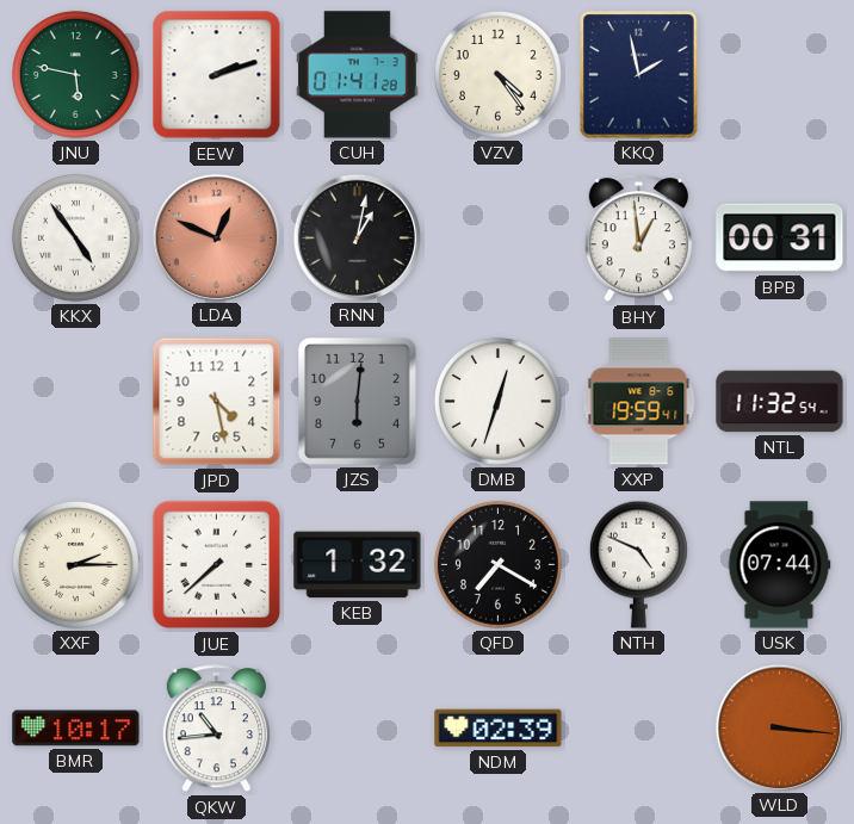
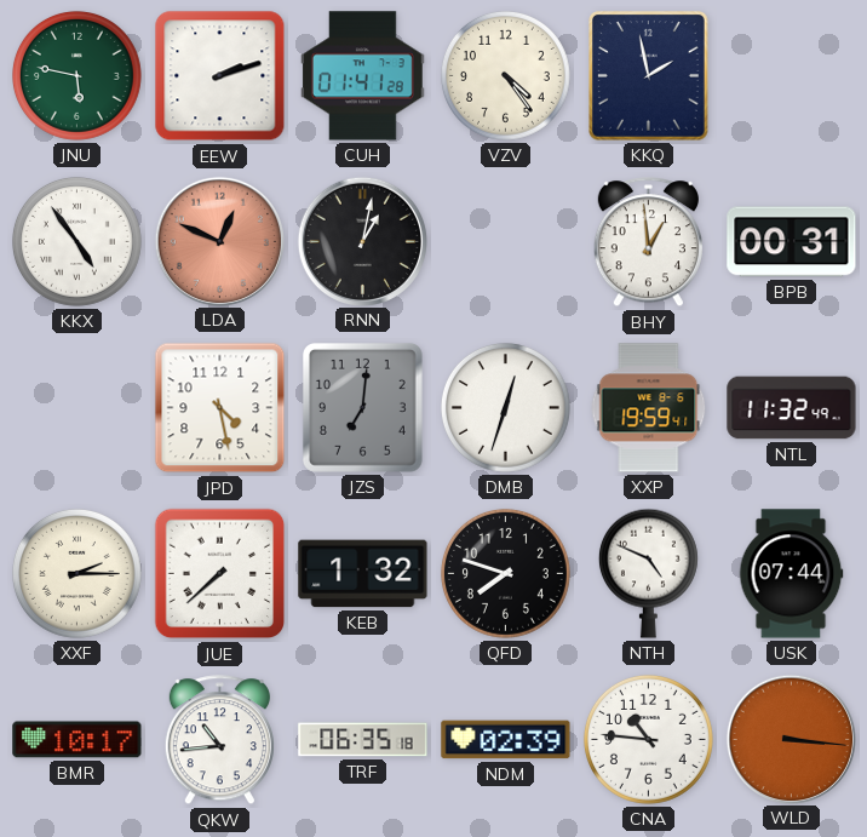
JZS: 6:01 -> 7:01 (362, 407)
NTL: 11:32:54 -> 11:32:49 (792, 408)
QFD: 7:20 -> 7:48 (505, 573)
TRF: none -> 06:35 (363, 740)
CNA: none -> 10:46 (648, 739)
